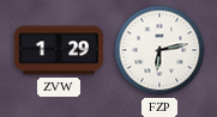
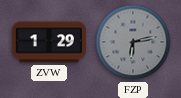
FZP dial: white -> grey (133, 42)
